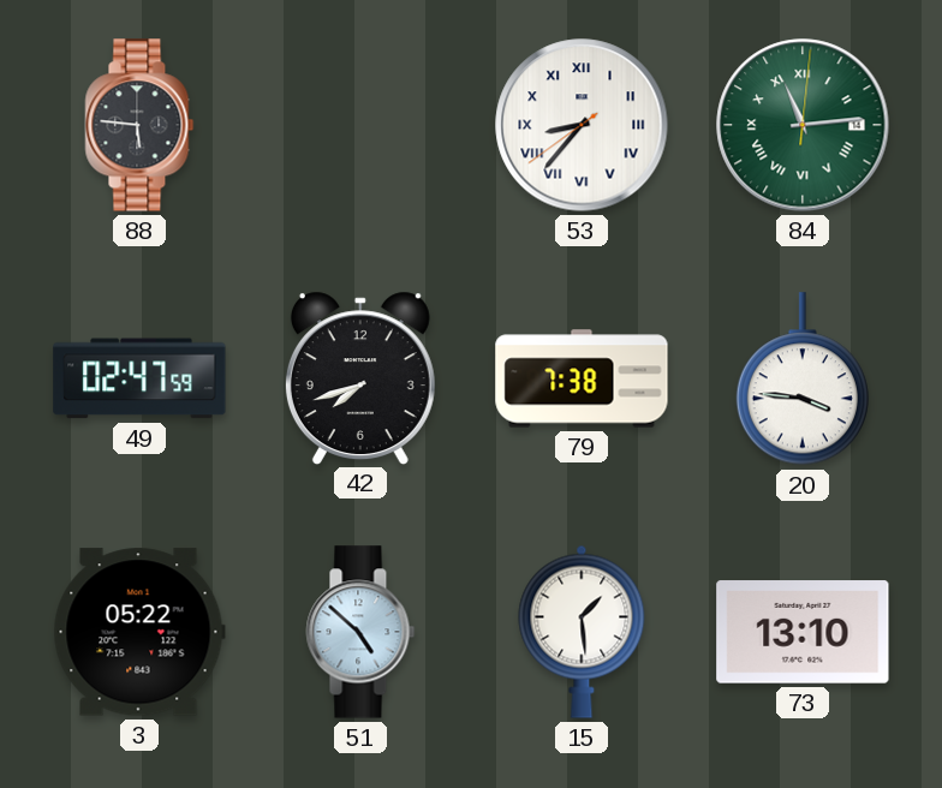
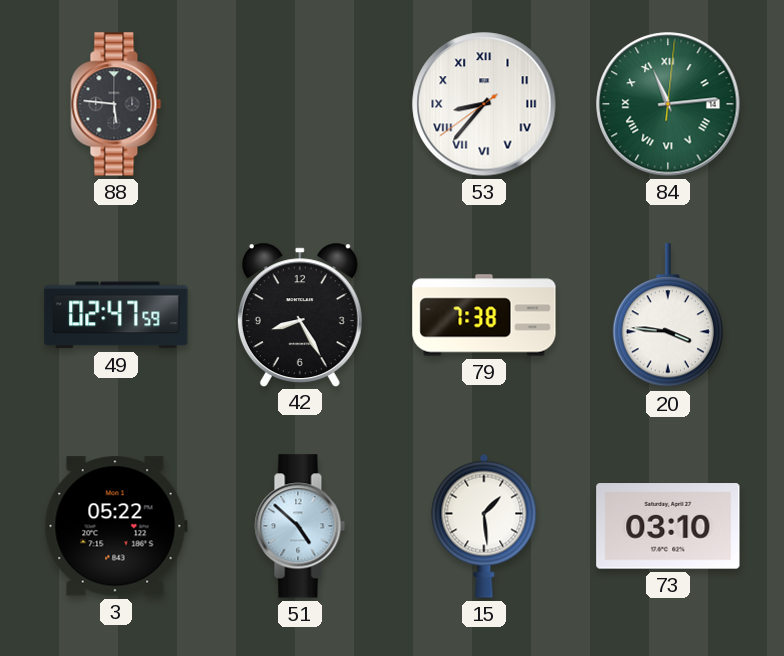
42: 7:42 -> 8:25 (300, 314)
73: 13:10 -> 03:10 (668, 526)
